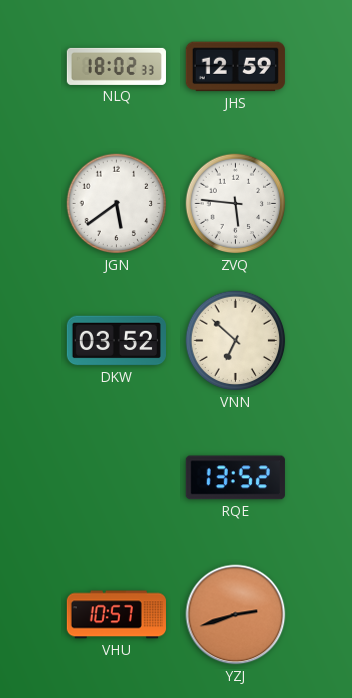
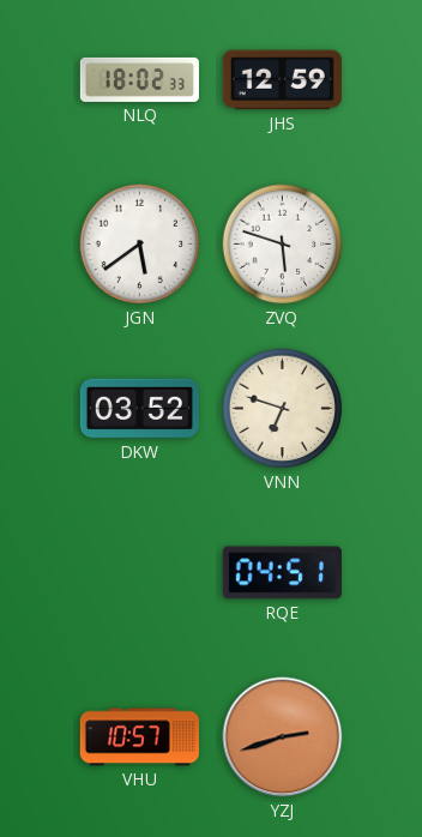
ZVQ: 5:46 -> 5:48 (283, 245)
VNN: 6:52 -> 6:48 (283, 409)
RQE: 13:52 -> 04:51 (282, 573)
